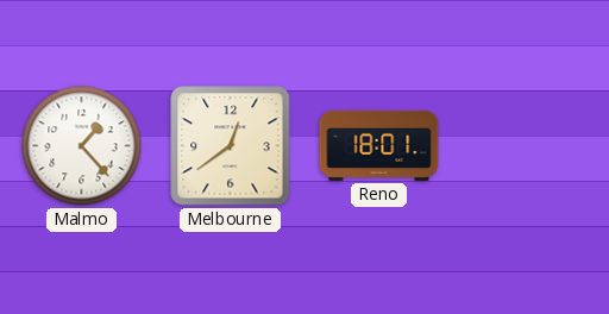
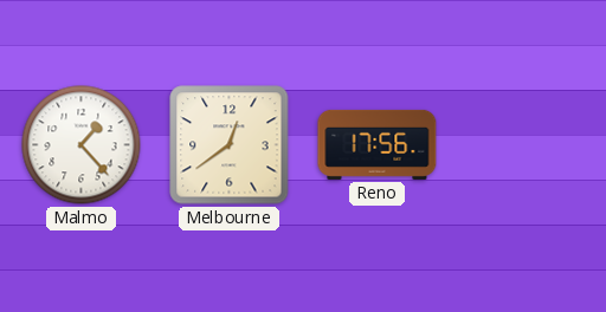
Reno: 18:01 -> 17:56 (378, 144)
